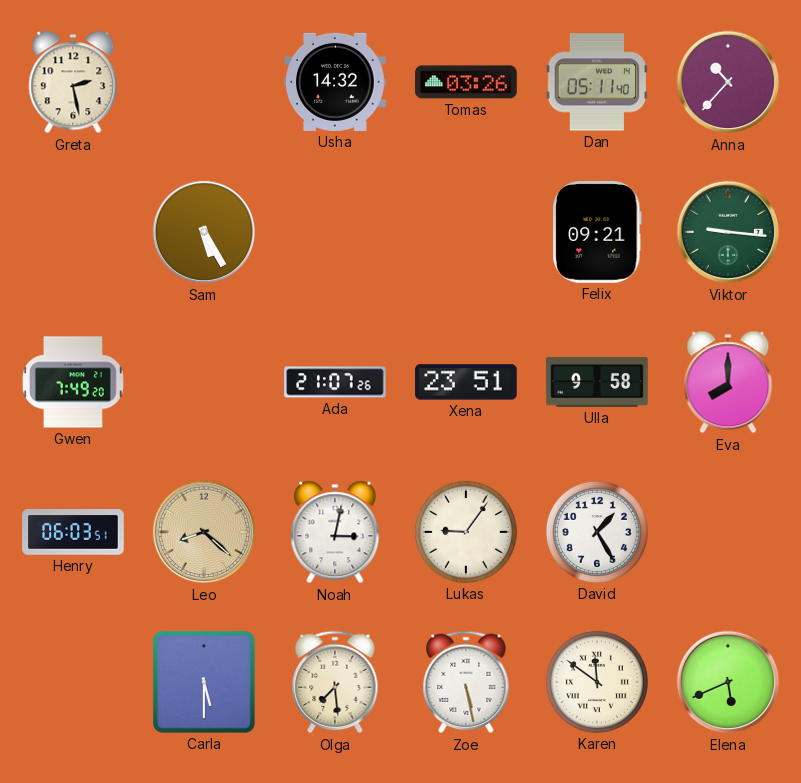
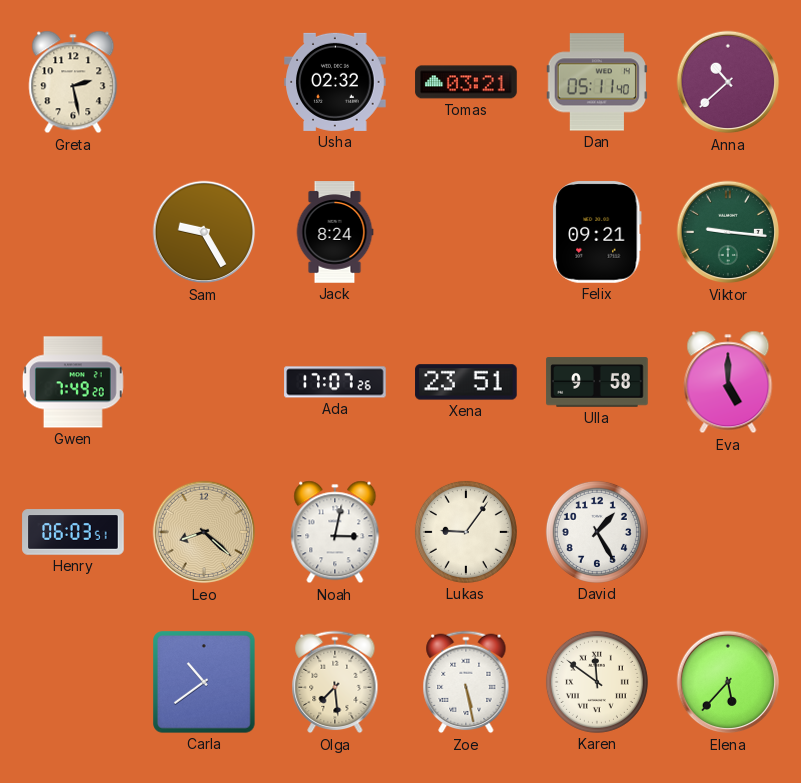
Usha: 14:32 -> 02:32 (335, 82)
Tomas: 03:26 -> 03:21 (466, 82)
Anna: 10:37 -> 10:38 (728, 82)
Sam: 5:25 -> 9:25 (204, 232)
Jack: none -> 8:24 (335, 232)
Ada: 21:07 -> 17:07 (335, 382)
Eva: 8:00 -> 5:00 (728, 382)
Carla: 5:30 -> 10:39 (204, 682)
Elena: 5:41 -> 5:37 (728, 682)
